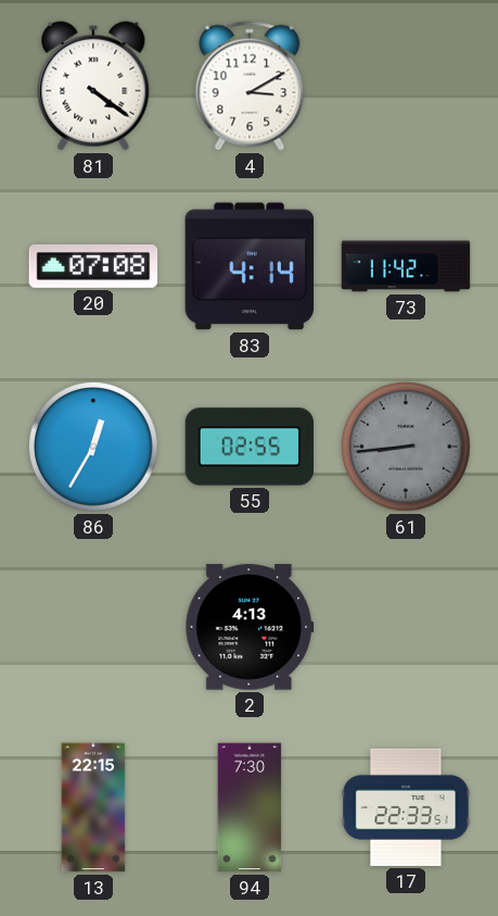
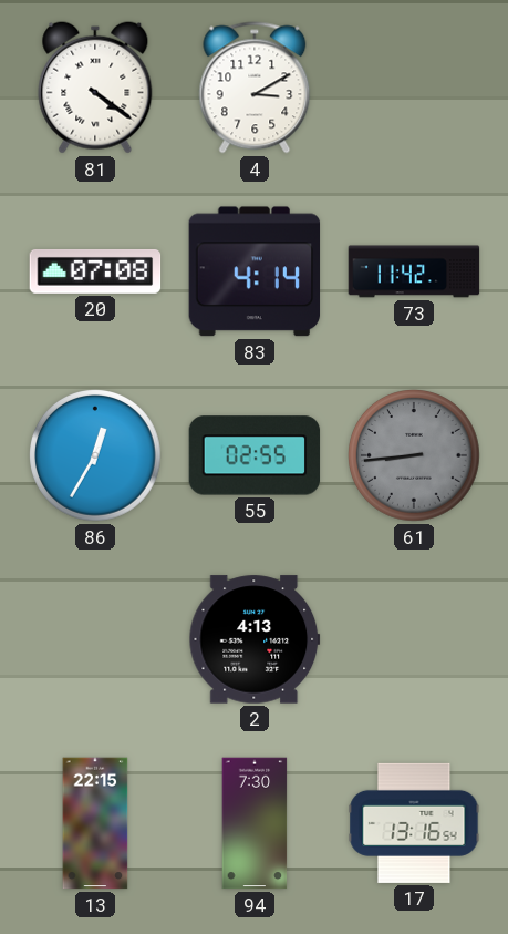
17: 22:33 -> 13:16 (414, 823)
